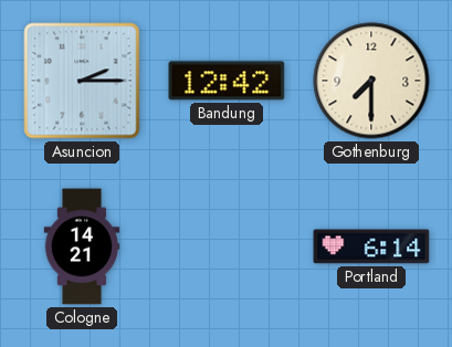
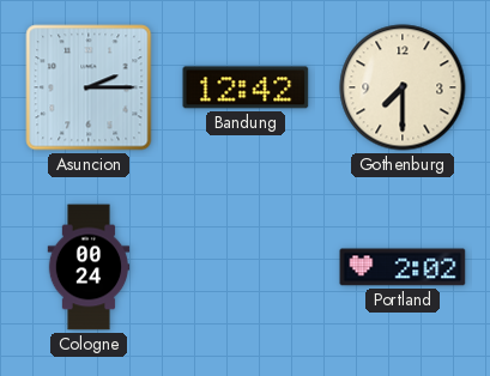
Cologne: 14:21 -> 00:24 (89, 267)
Portland: 6:14 -> 2:02 (403, 267)
